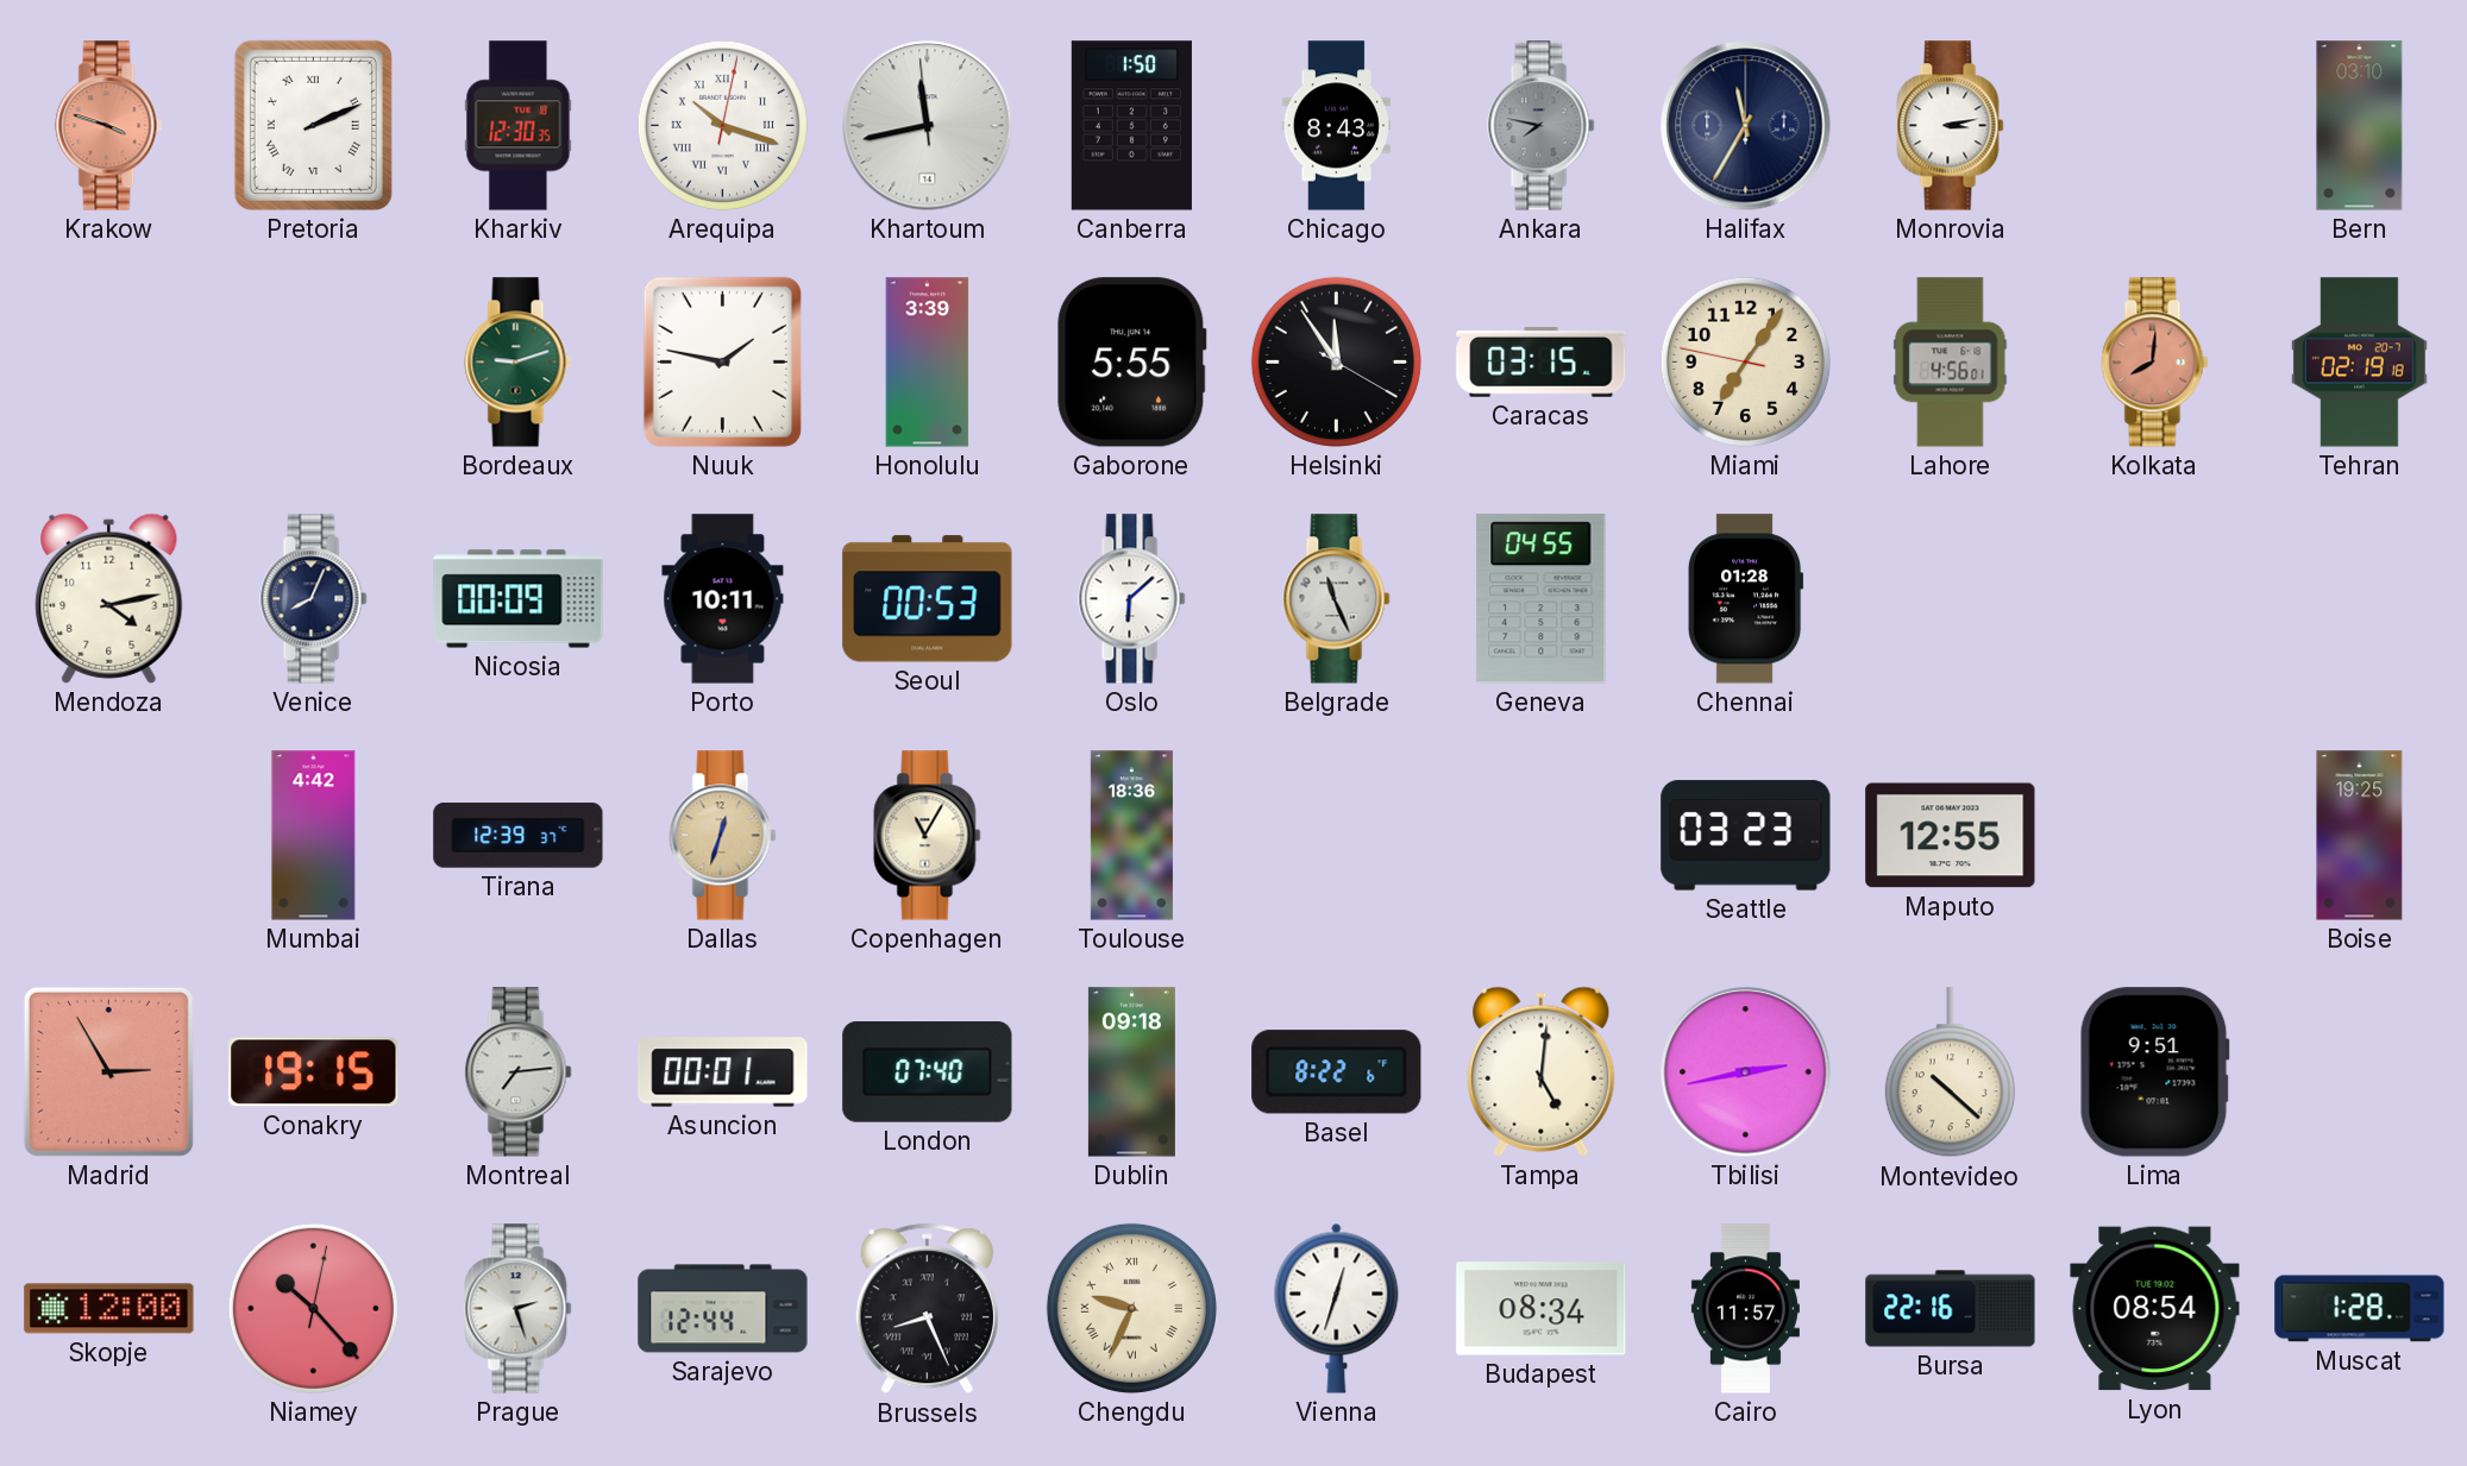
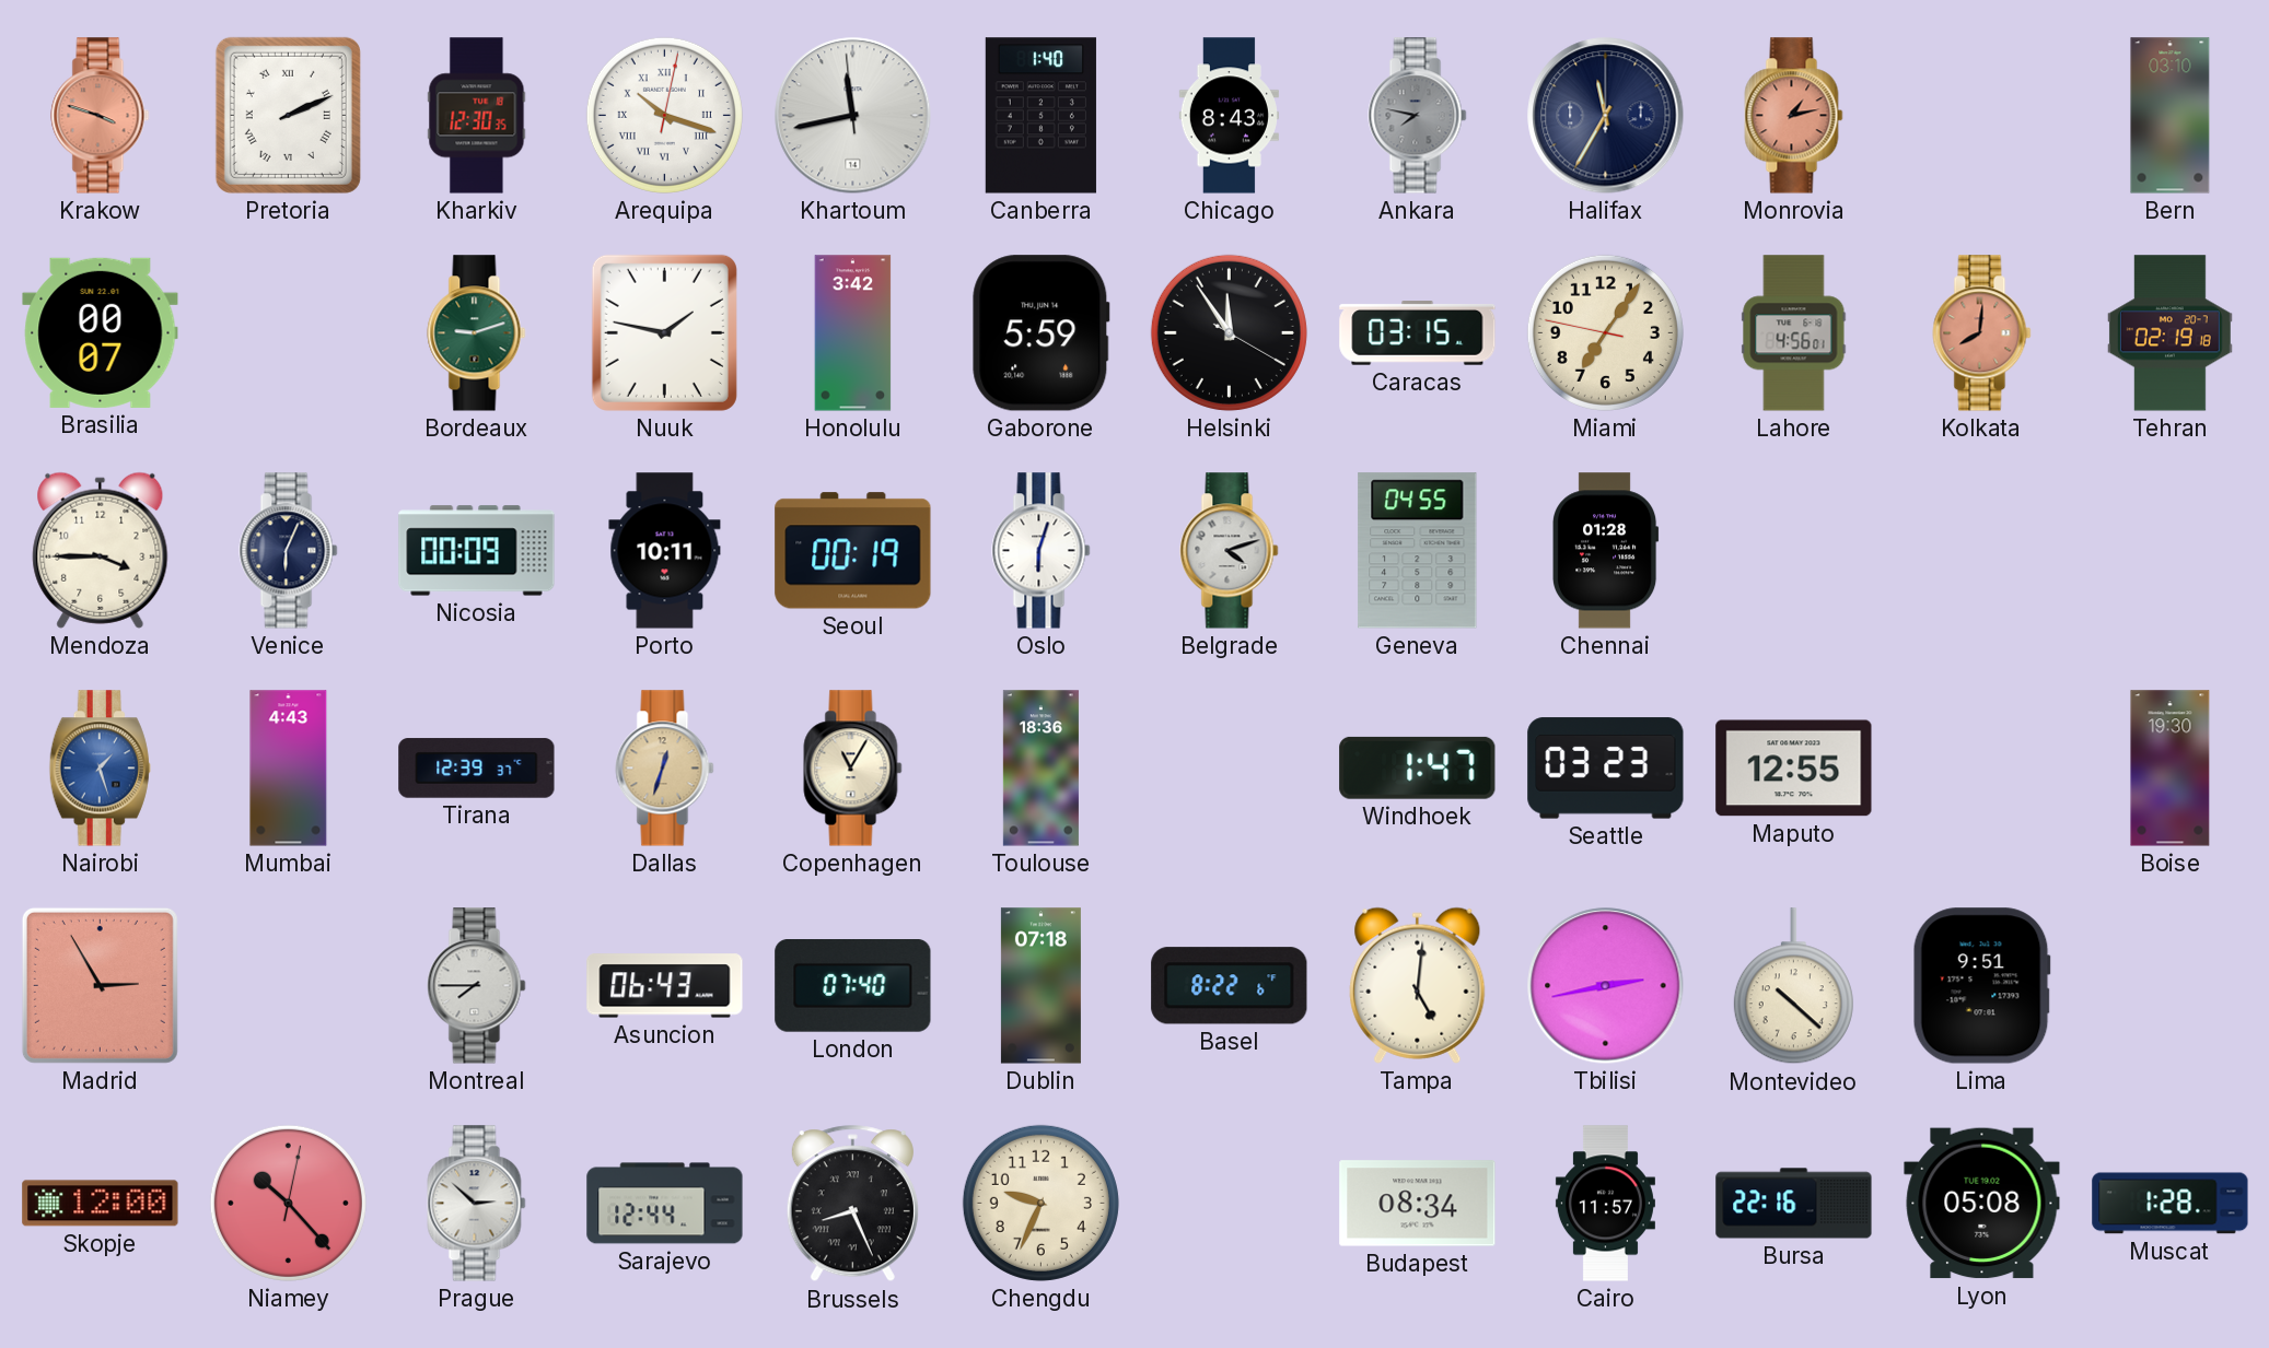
Canberra: 1:50 -> 1:40 (1040, 116)
Monrovia: 3:13 -> 1:13 (1794, 116)
Monrovia dial: white -> salmon (1794, 116)
Brasilia: none -> 00:07 (101, 332)
Honolulu: 3:39 -> 3:42 (853, 333)
Gaborone: 5:55 -> 5:59 (1042, 333)
Mendoza: 4:13 -> 3:45 (101, 550)
Venice: 8:04 -> 6:04 (289, 551)
Seoul: 00:53 -> 00:19 (853, 551)
Oslo: 6:08 -> 6:03 (1042, 551)
Belgrade: 11:26 -> 4:12 (1230, 551)
Nairobi: none -> 1:27 (100, 769)
Mumbai: 4:42 -> 4:43 (289, 769)
Windhoek: none -> 1:47 (1418, 767)
Boise: 19:25 -> 19:30 (2171, 769)
Conakry: 19:15 -> none (314, 1072)
Montreal: 7:14 -> 7:45 (477, 986)
Asuncion: 00:01 -> 06:43 (665, 986)
Dublin: 09:18 -> 07:18 (1040, 986)
Prague: 2:27 -> 2:52 (477, 1204)
Chengdu numerals: Roman -> Arabic (1040, 1203)
Vienna: 12:33 -> none (1337, 1308)
Lyon: 08:54 -> 05:08 (1982, 1204)
